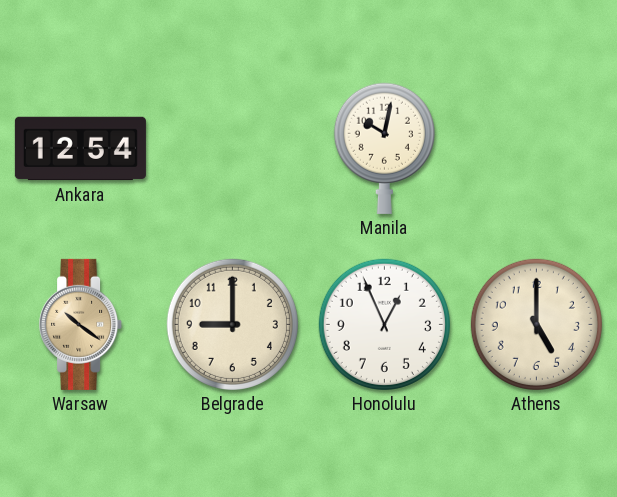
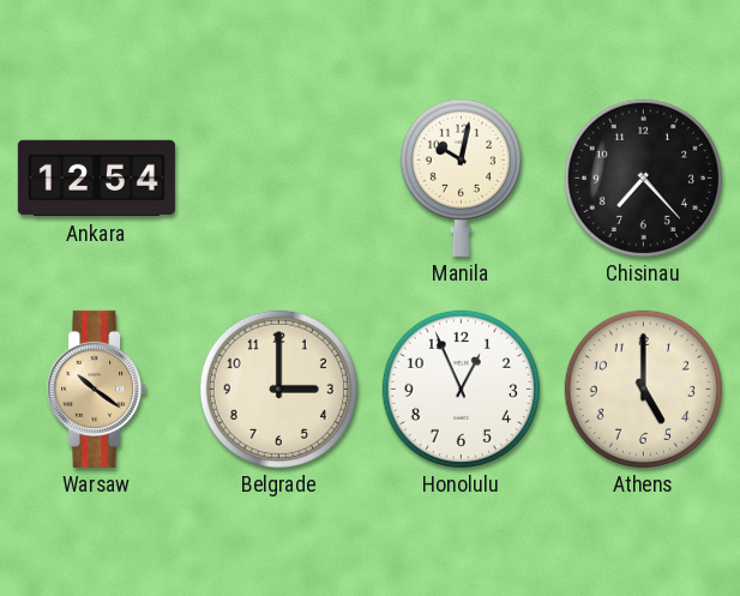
Chisinau: none -> 7:23 (643, 177)
Belgrade: 9:00 -> 3:00 (278, 389)
